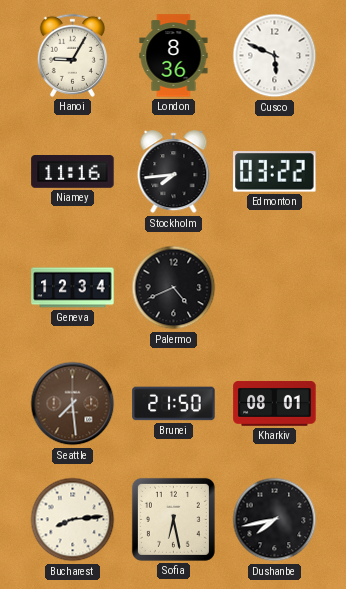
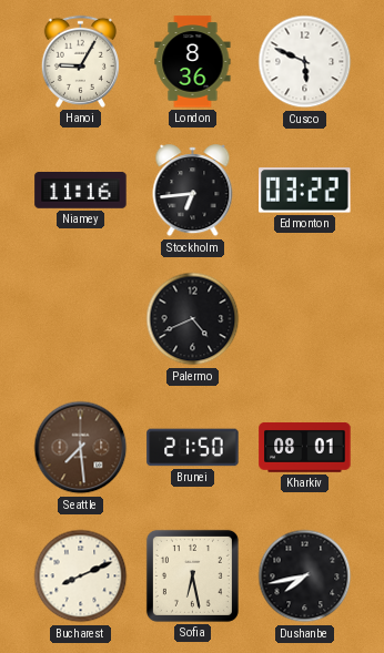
Stockholm: 7:44 -> 6:44 (193, 191)
Geneva: 12:34 -> none (73, 288)
Bucharest: 8:14 -> 8:11 (81, 577)
